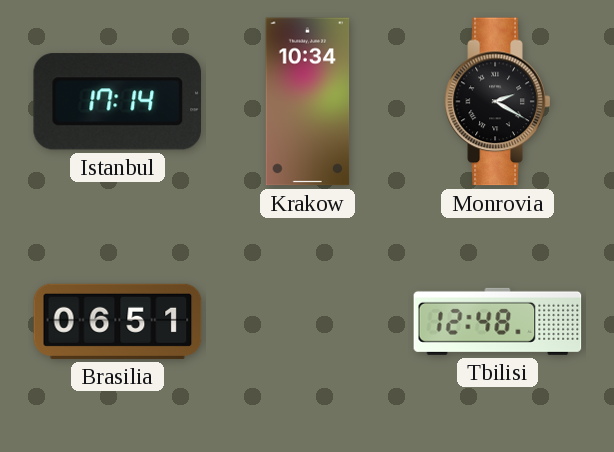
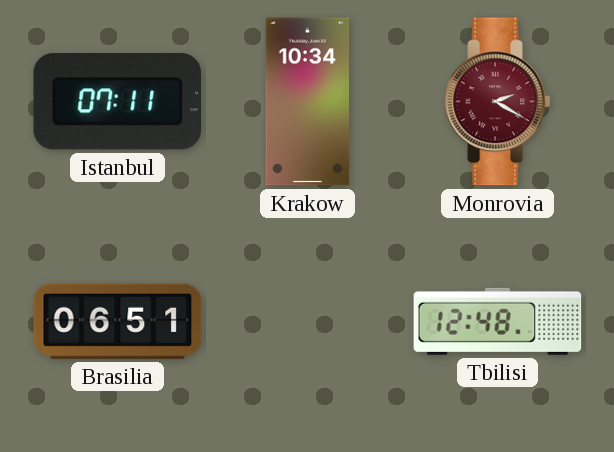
Istanbul: 17:14 -> 07:11 (117, 102)
Monrovia dial: black -> burgundy (498, 102)
